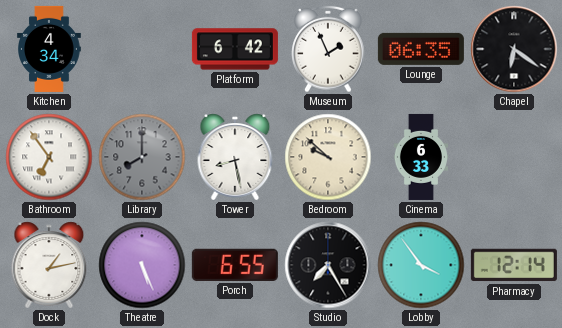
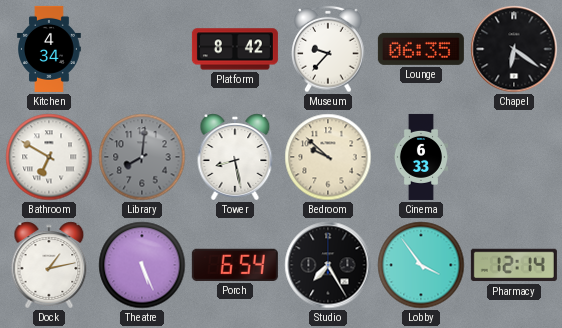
Platform: 6:42 -> 8:42 (235, 49)
Museum: 1:56 -> 9:37 (328, 49)
Bathroom: 6:54 -> 6:50 (49, 157)
Library: 8:00 -> 8:01 (142, 157)
Porch: 6:55 -> 6:54 (235, 265)
